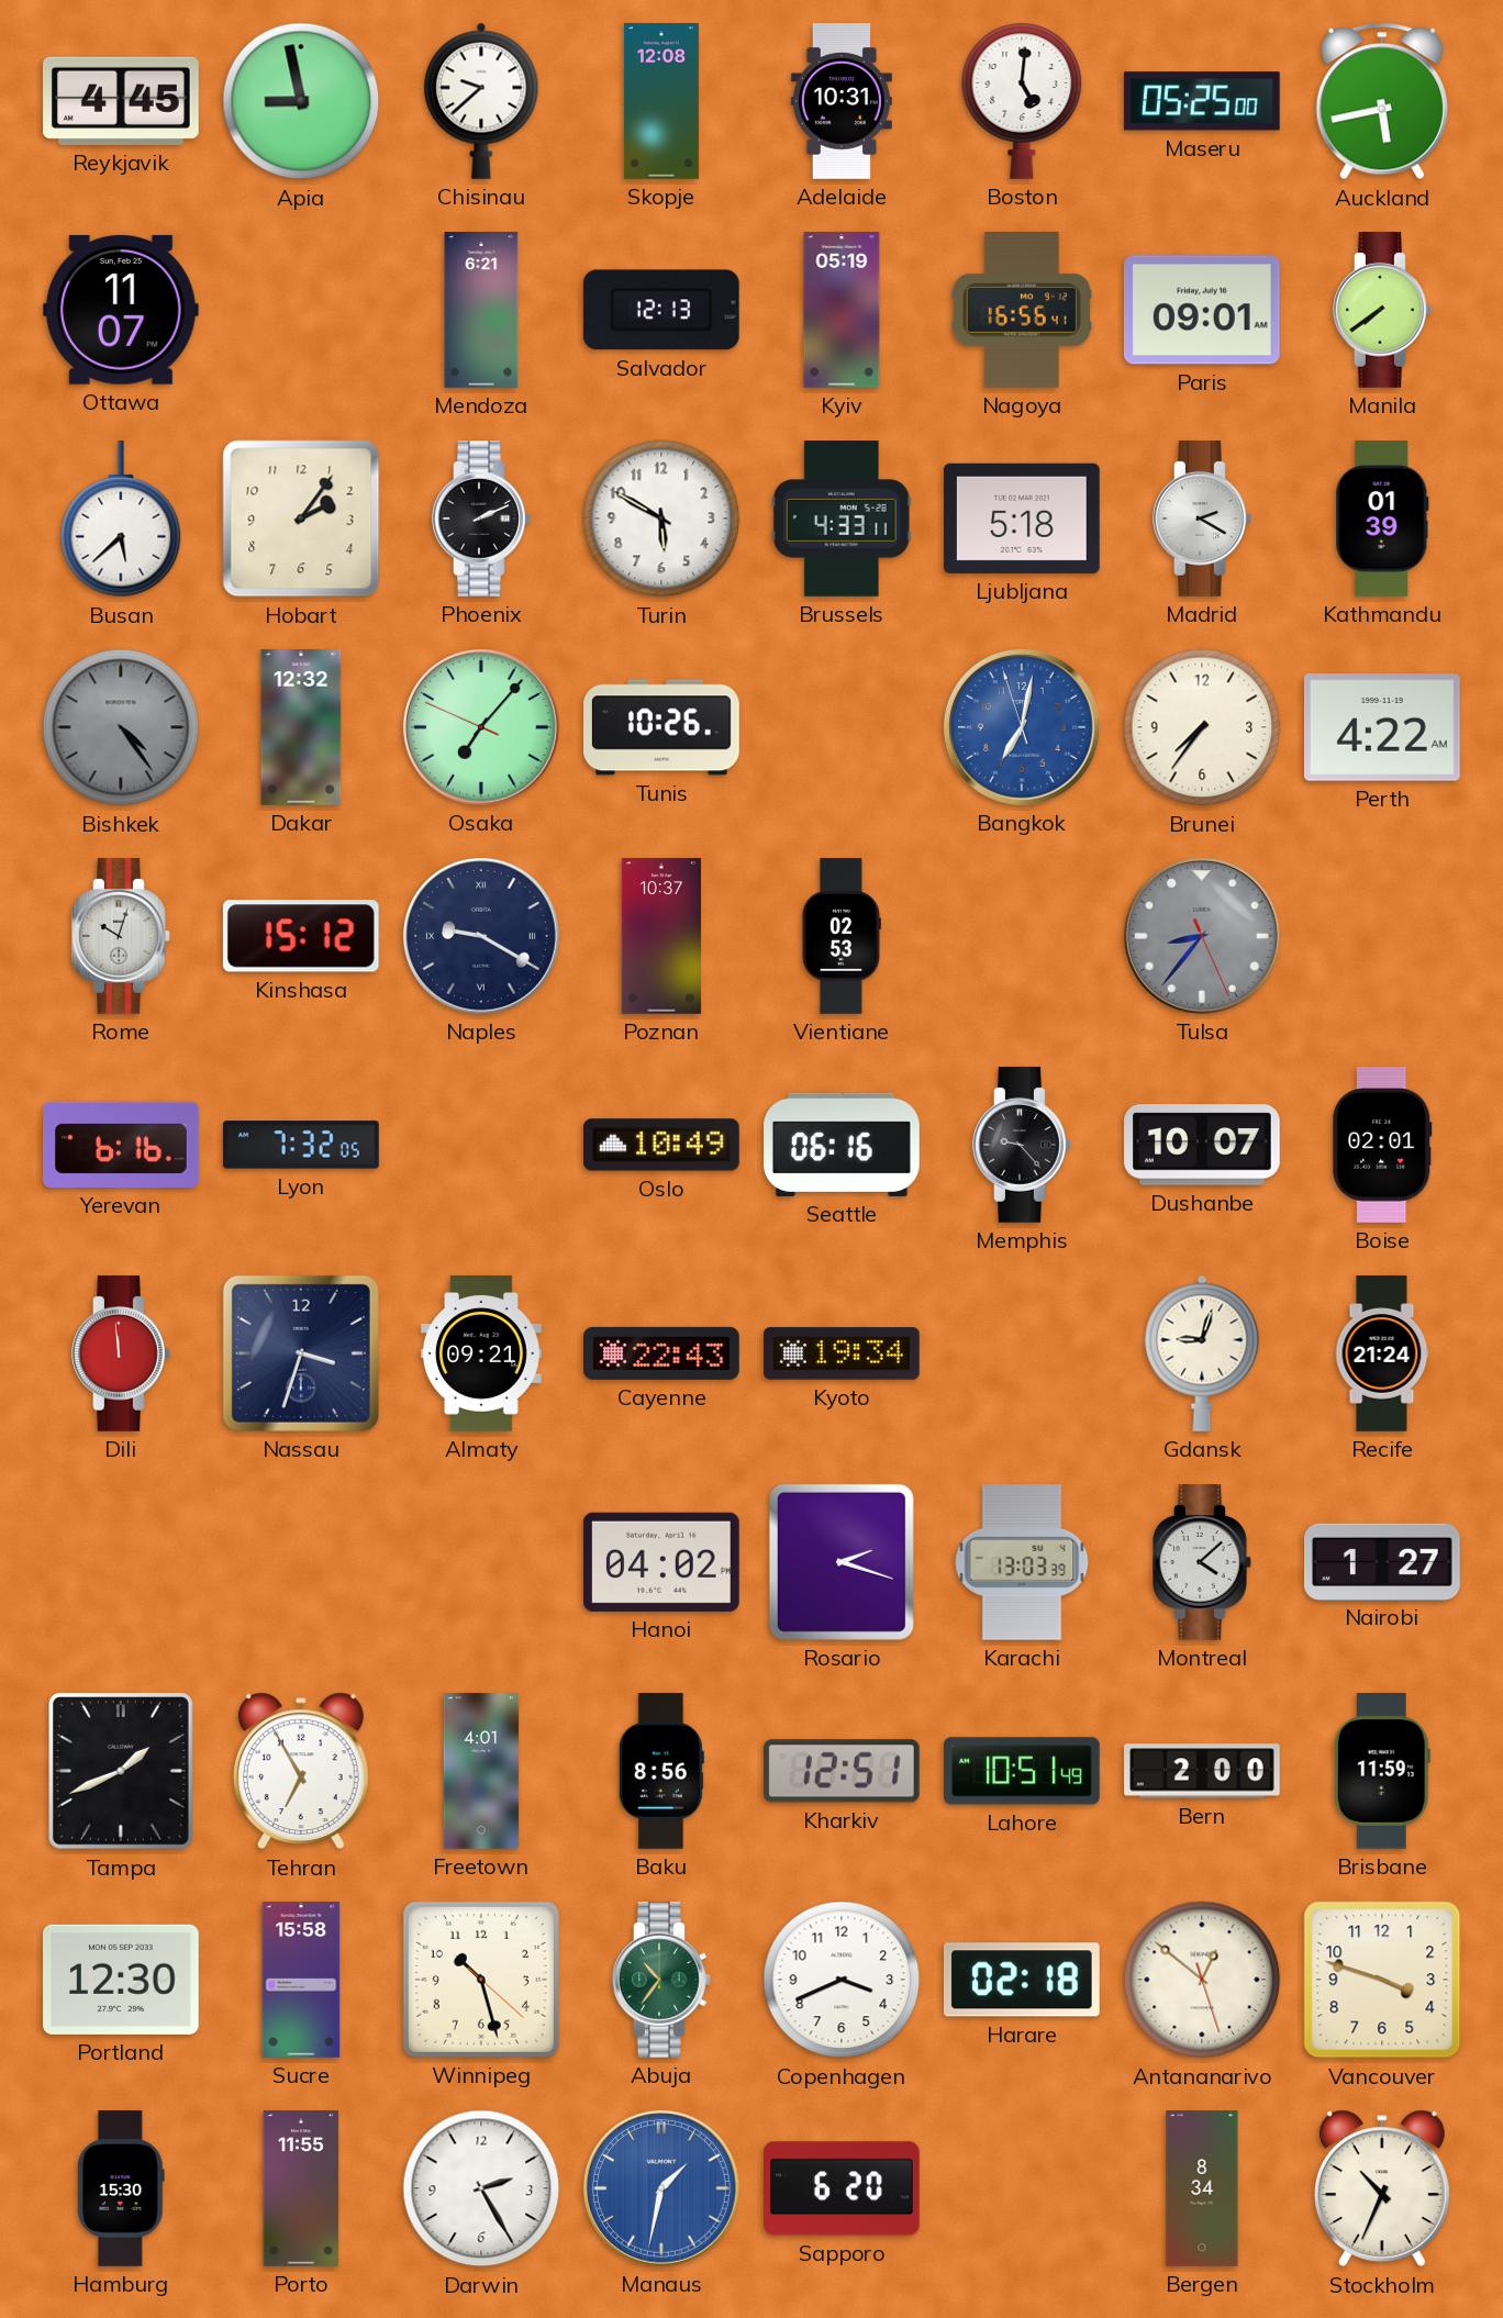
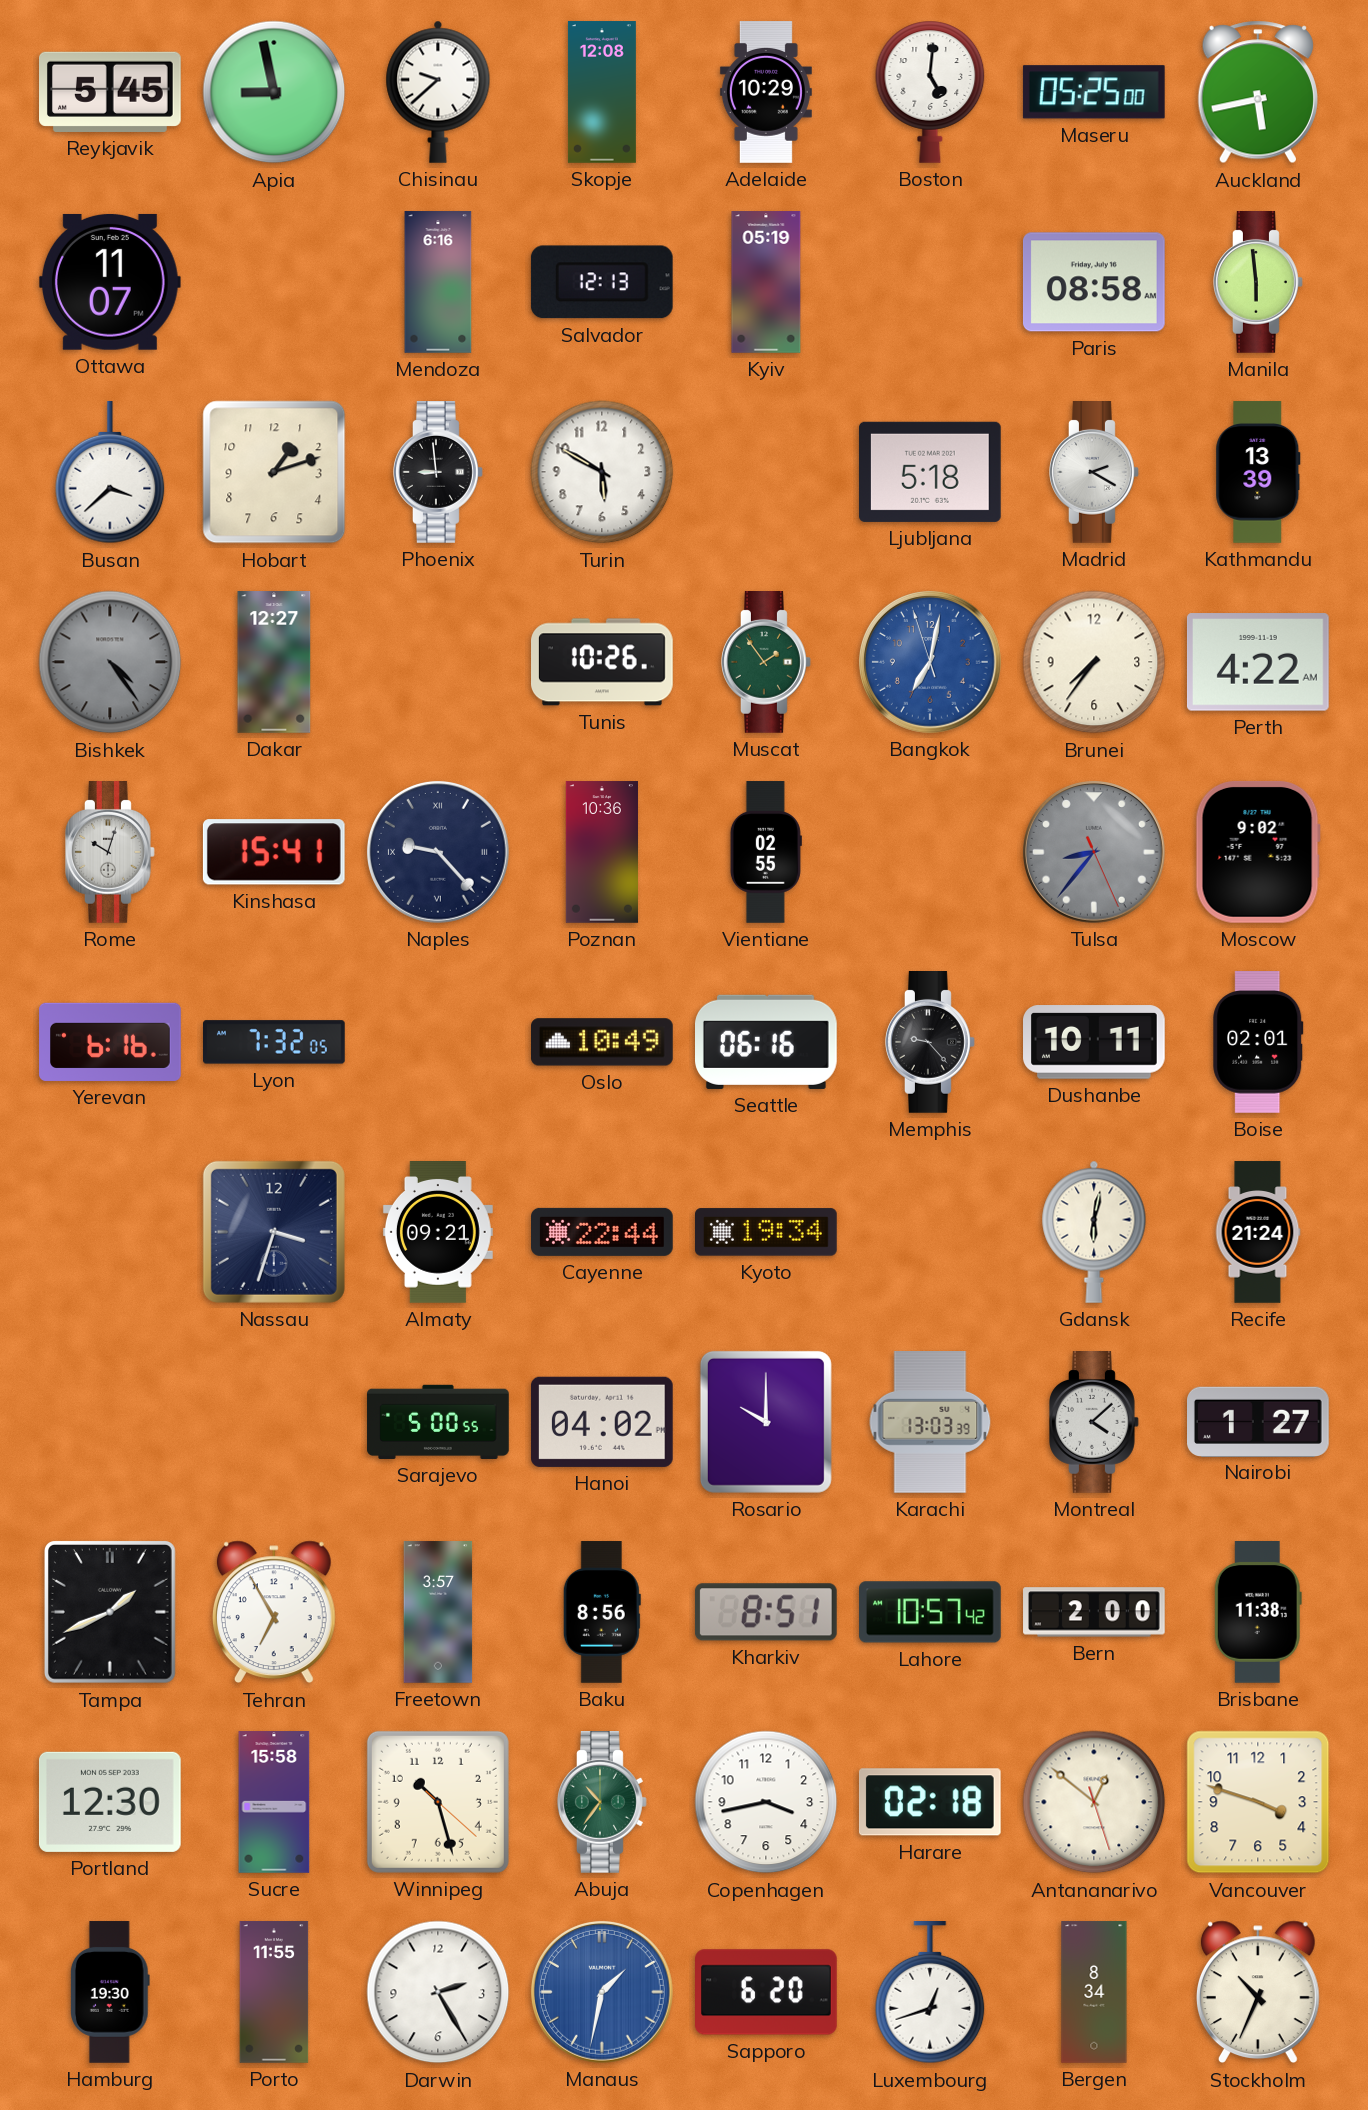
Reykjavik: 4:45 -> 5:45 (111, 92)
Adelaide: 10:31 -> 10:29 (766, 92)
Mendoza: 6:21 -> 6:16 (438, 282)
Nagoya: 16:56 -> none (1022, 311)
Paris: 09:01 -> 08:58 (1094, 282)
Manila: 7:39 -> 5:59 (1259, 283)
Busan: 5:38 -> 3:38 (110, 473)
Hobart: 2:06 -> 1:12 (274, 472)
Phoenix: 2:11 -> 8:59 (439, 473)
Brussels: 4:33 -> none (842, 520)
Kathmandu: 01:39 -> 13:39 (1258, 472)
Dakar: 12:32 -> 12:27 (274, 662)
Osaka: 7:06 -> none (481, 727)
Muscat: none -> 1:54 (767, 663)
Kinshasa: 15:12 -> 15:41 (274, 852)
Naples: 9:20 -> 9:23 (438, 852)
Poznan: 10:37 -> 10:36 (602, 852)
Vientiane: 02:53 -> 02:55 (766, 852)
Moscow: none -> 9:02 (1258, 852)
Dushanbe: 10:07 -> 10:11 (1095, 1042)
Dili: 11:59 -> none (122, 1355)
Cayenne: 22:43 -> 22:44 (603, 1232)
Gdansk: 9:03 -> 6:02 (1094, 1232)
Sarajevo: none -> 5:00 (438, 1422)
Rosario: 2:18 -> 10:00 (766, 1422)
Freetown: 4:01 -> 3:57 (438, 1612)
Kharkiv: 12:51 -> 8:51 (766, 1612)
Lahore: 10:51 -> 10:57 (931, 1612)
Brisbane: 11:59 -> 11:38 (1258, 1613)
Copenhagen: 3:41 -> 3:43 (766, 1802)
Hamburg: 15:30 -> 19:30 (110, 1992)
Luxembourg: none -> 12:42 (930, 1993)
